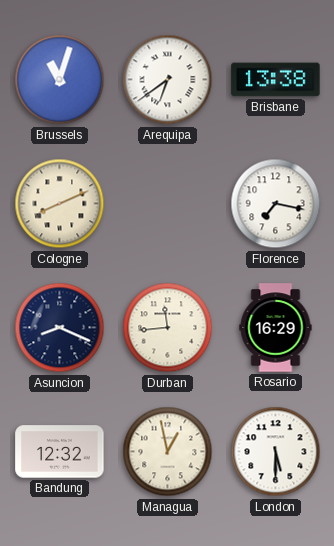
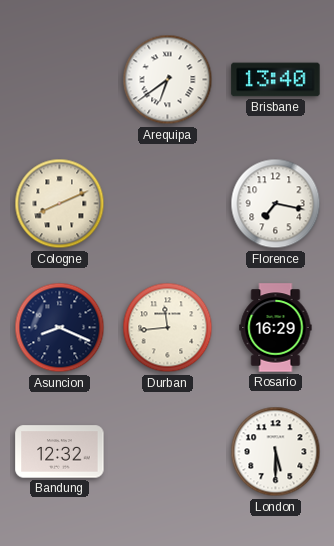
Brussels: 11:03 -> none (60, 80)
Brisbane: 13:38 -> 13:40 (276, 80)
Managua: 12:58 -> none (168, 452)
